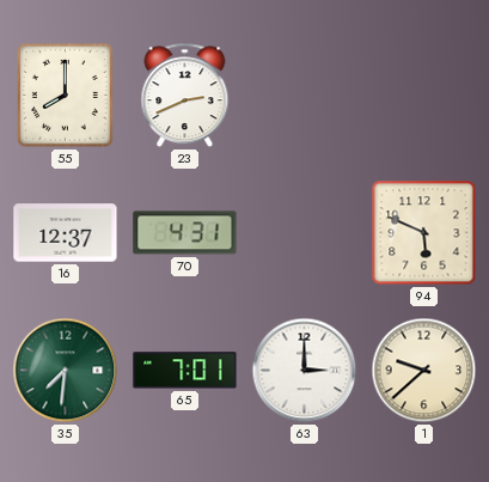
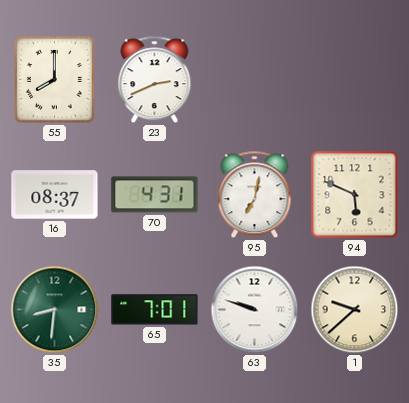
16: 12:37 -> 08:37 (55, 195)
95: none -> 7:02 (255, 195)
35: 7:31 -> 8:31 (55, 310)
63: 3:00 -> 9:48 (255, 310)
